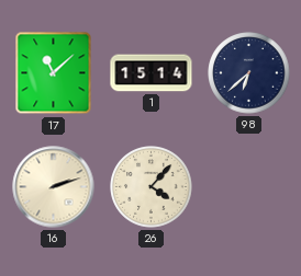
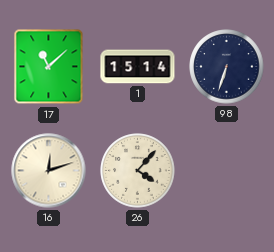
98: 6:38 -> 6:33 (227, 67)
16: 2:12 -> 12:12 (49, 171)
